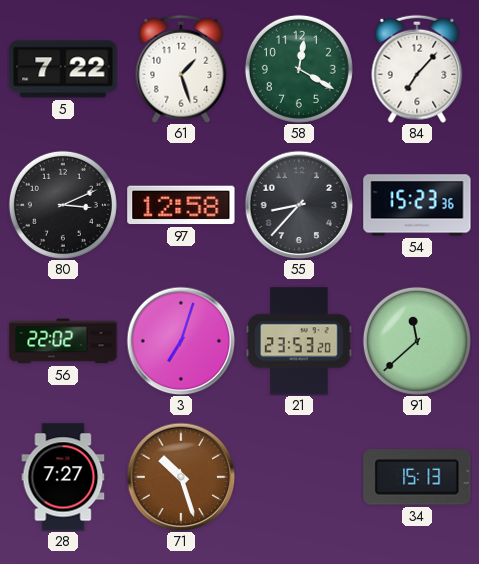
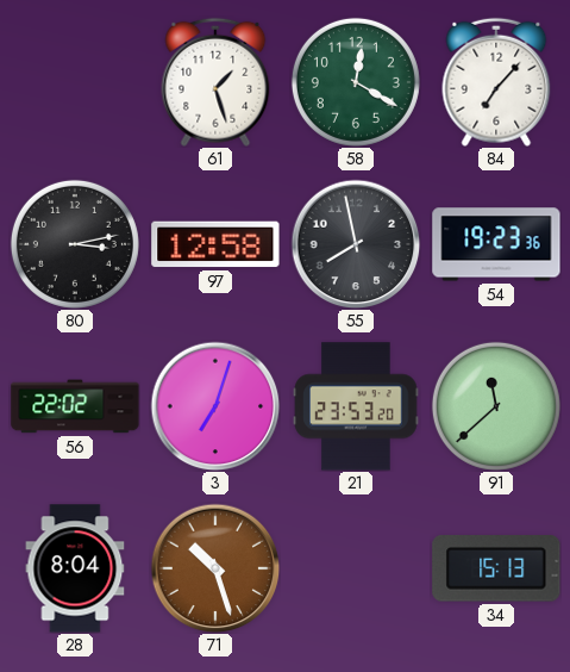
5: 7:22 -> none (63, 69)
80: 3:11 -> 3:13 (75, 244)
55: 8:37 -> 7:58 (356, 244)
54: 15:23 -> 19:23 (496, 244)
28: 7:27 -> 8:04 (75, 568)
